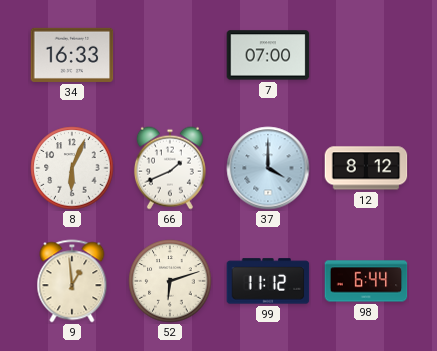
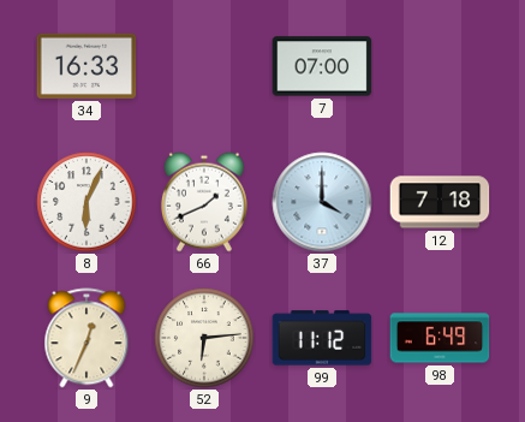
12: 8:12 -> 7:18 (440, 202)
9: 12:59 -> 12:34 (86, 338)
52: 6:12 -> 6:14 (204, 338)
98: 6:44 -> 6:49 (440, 338)
